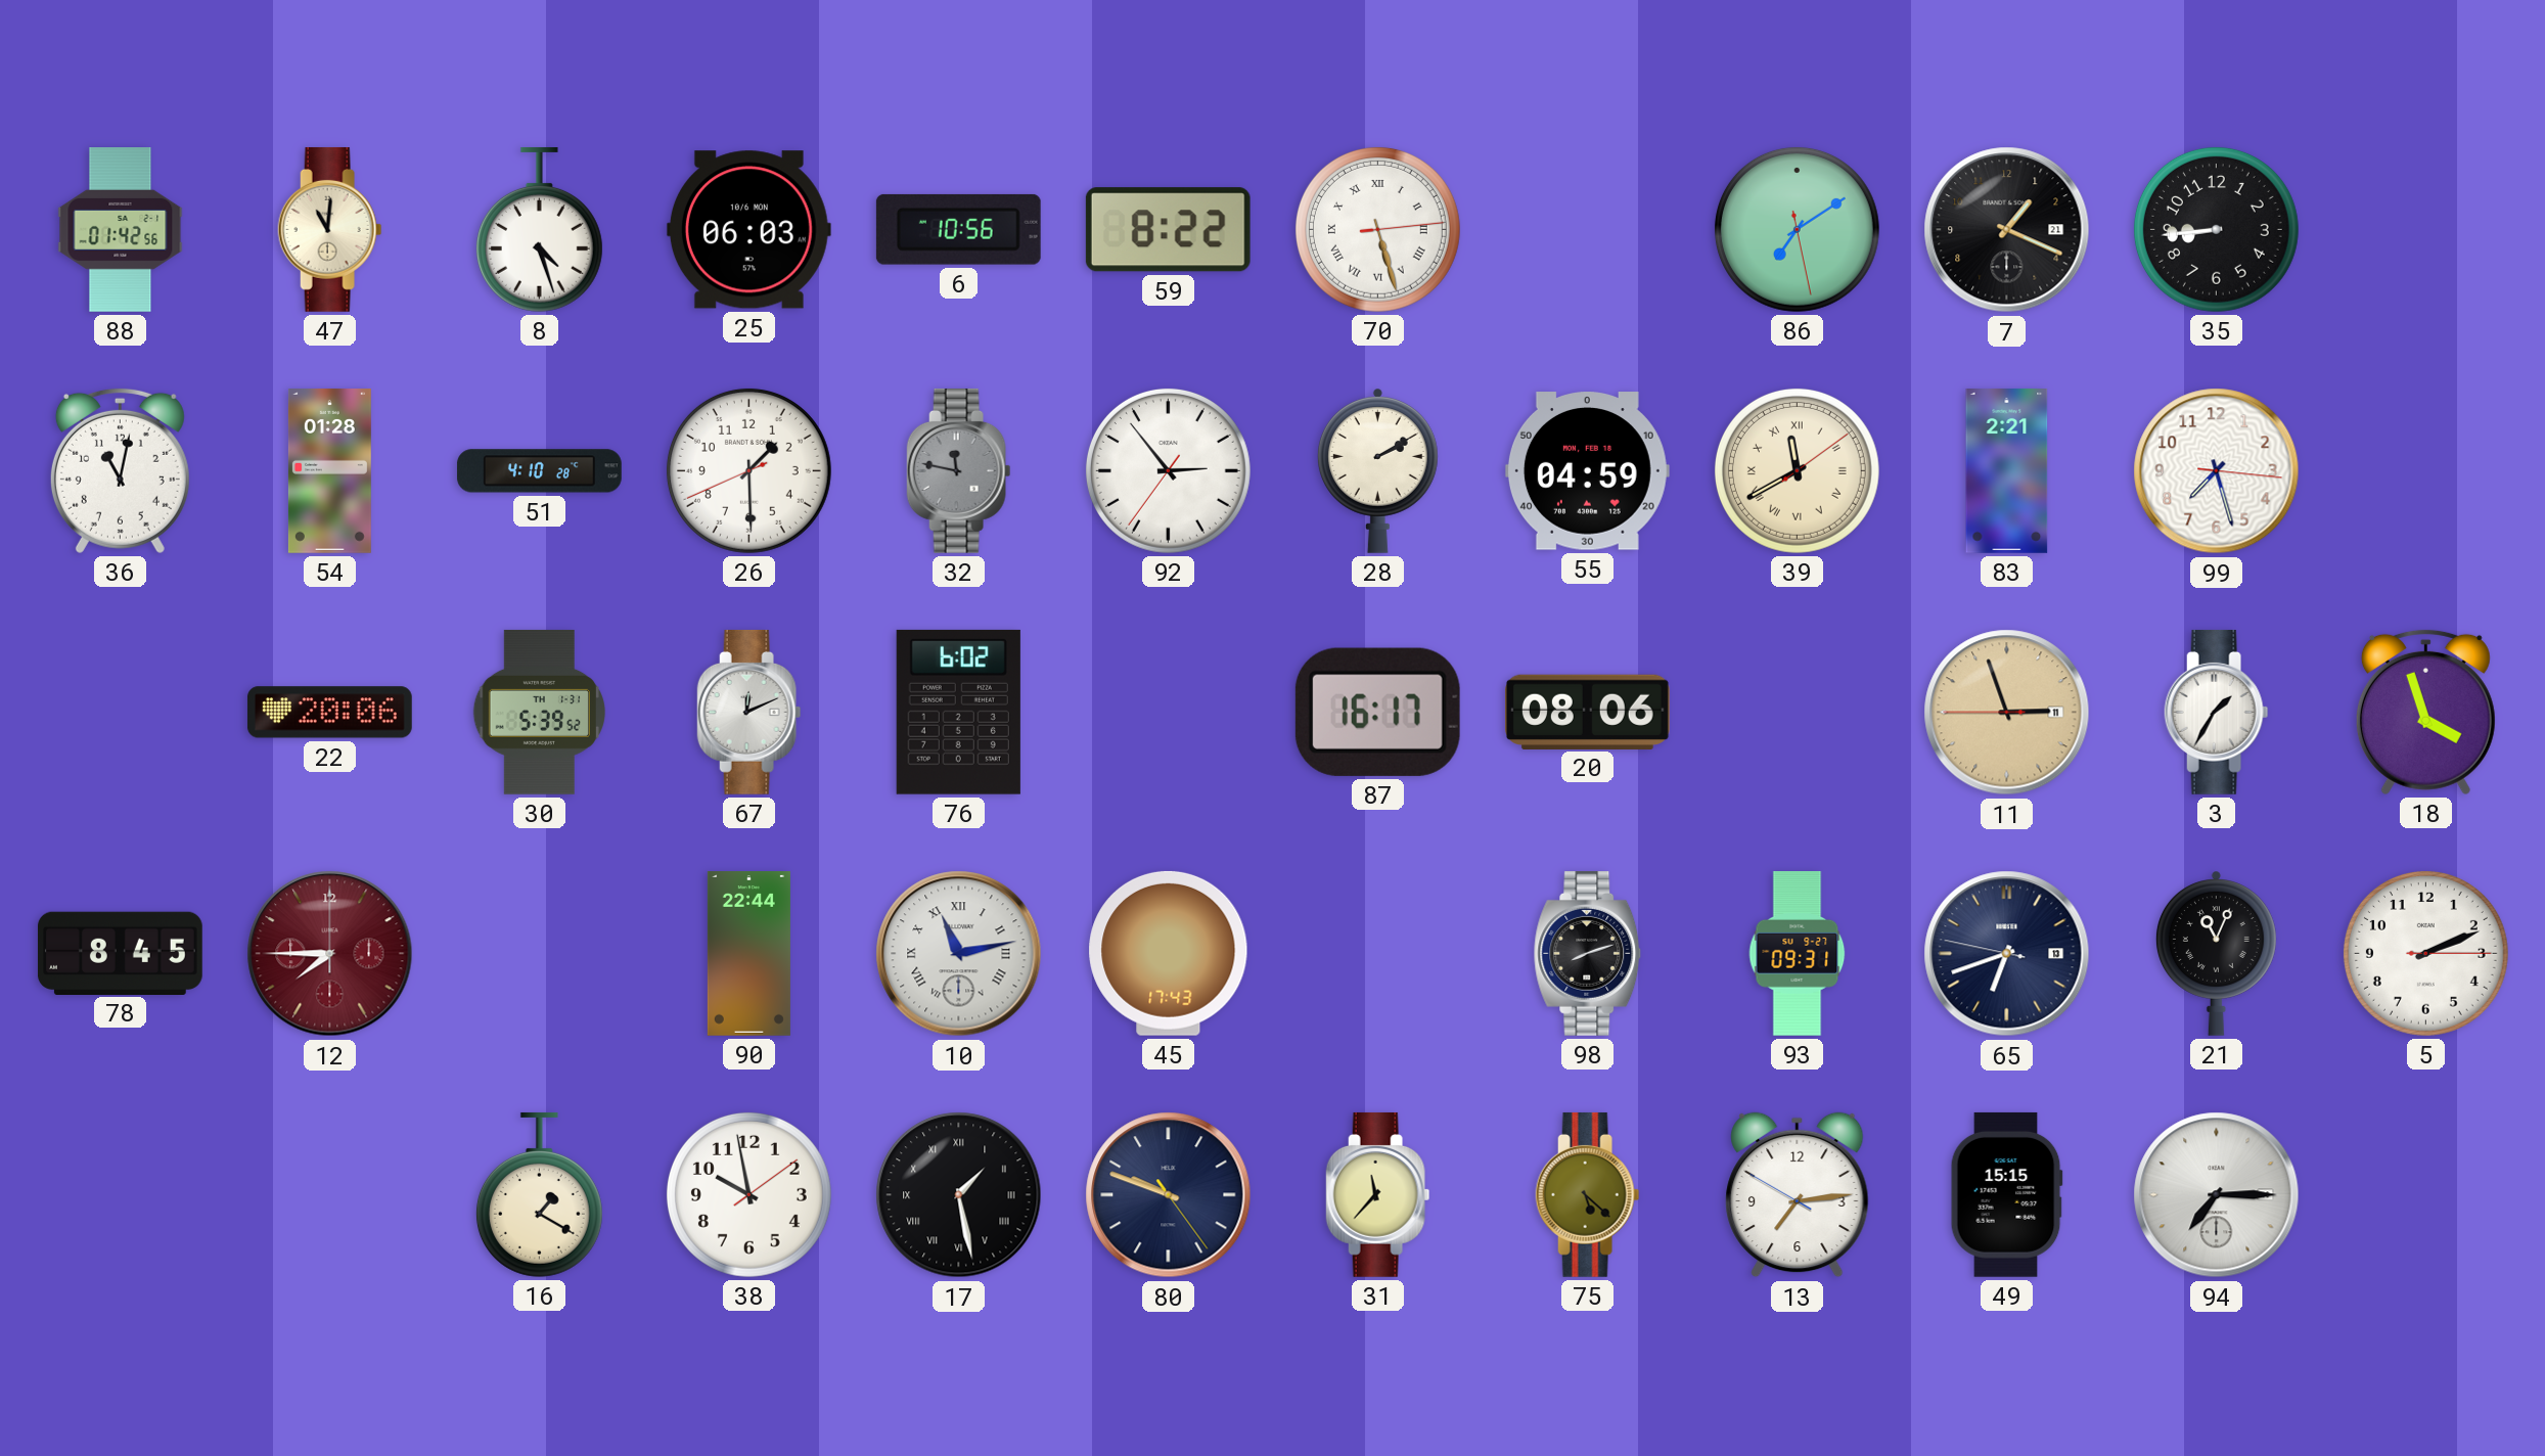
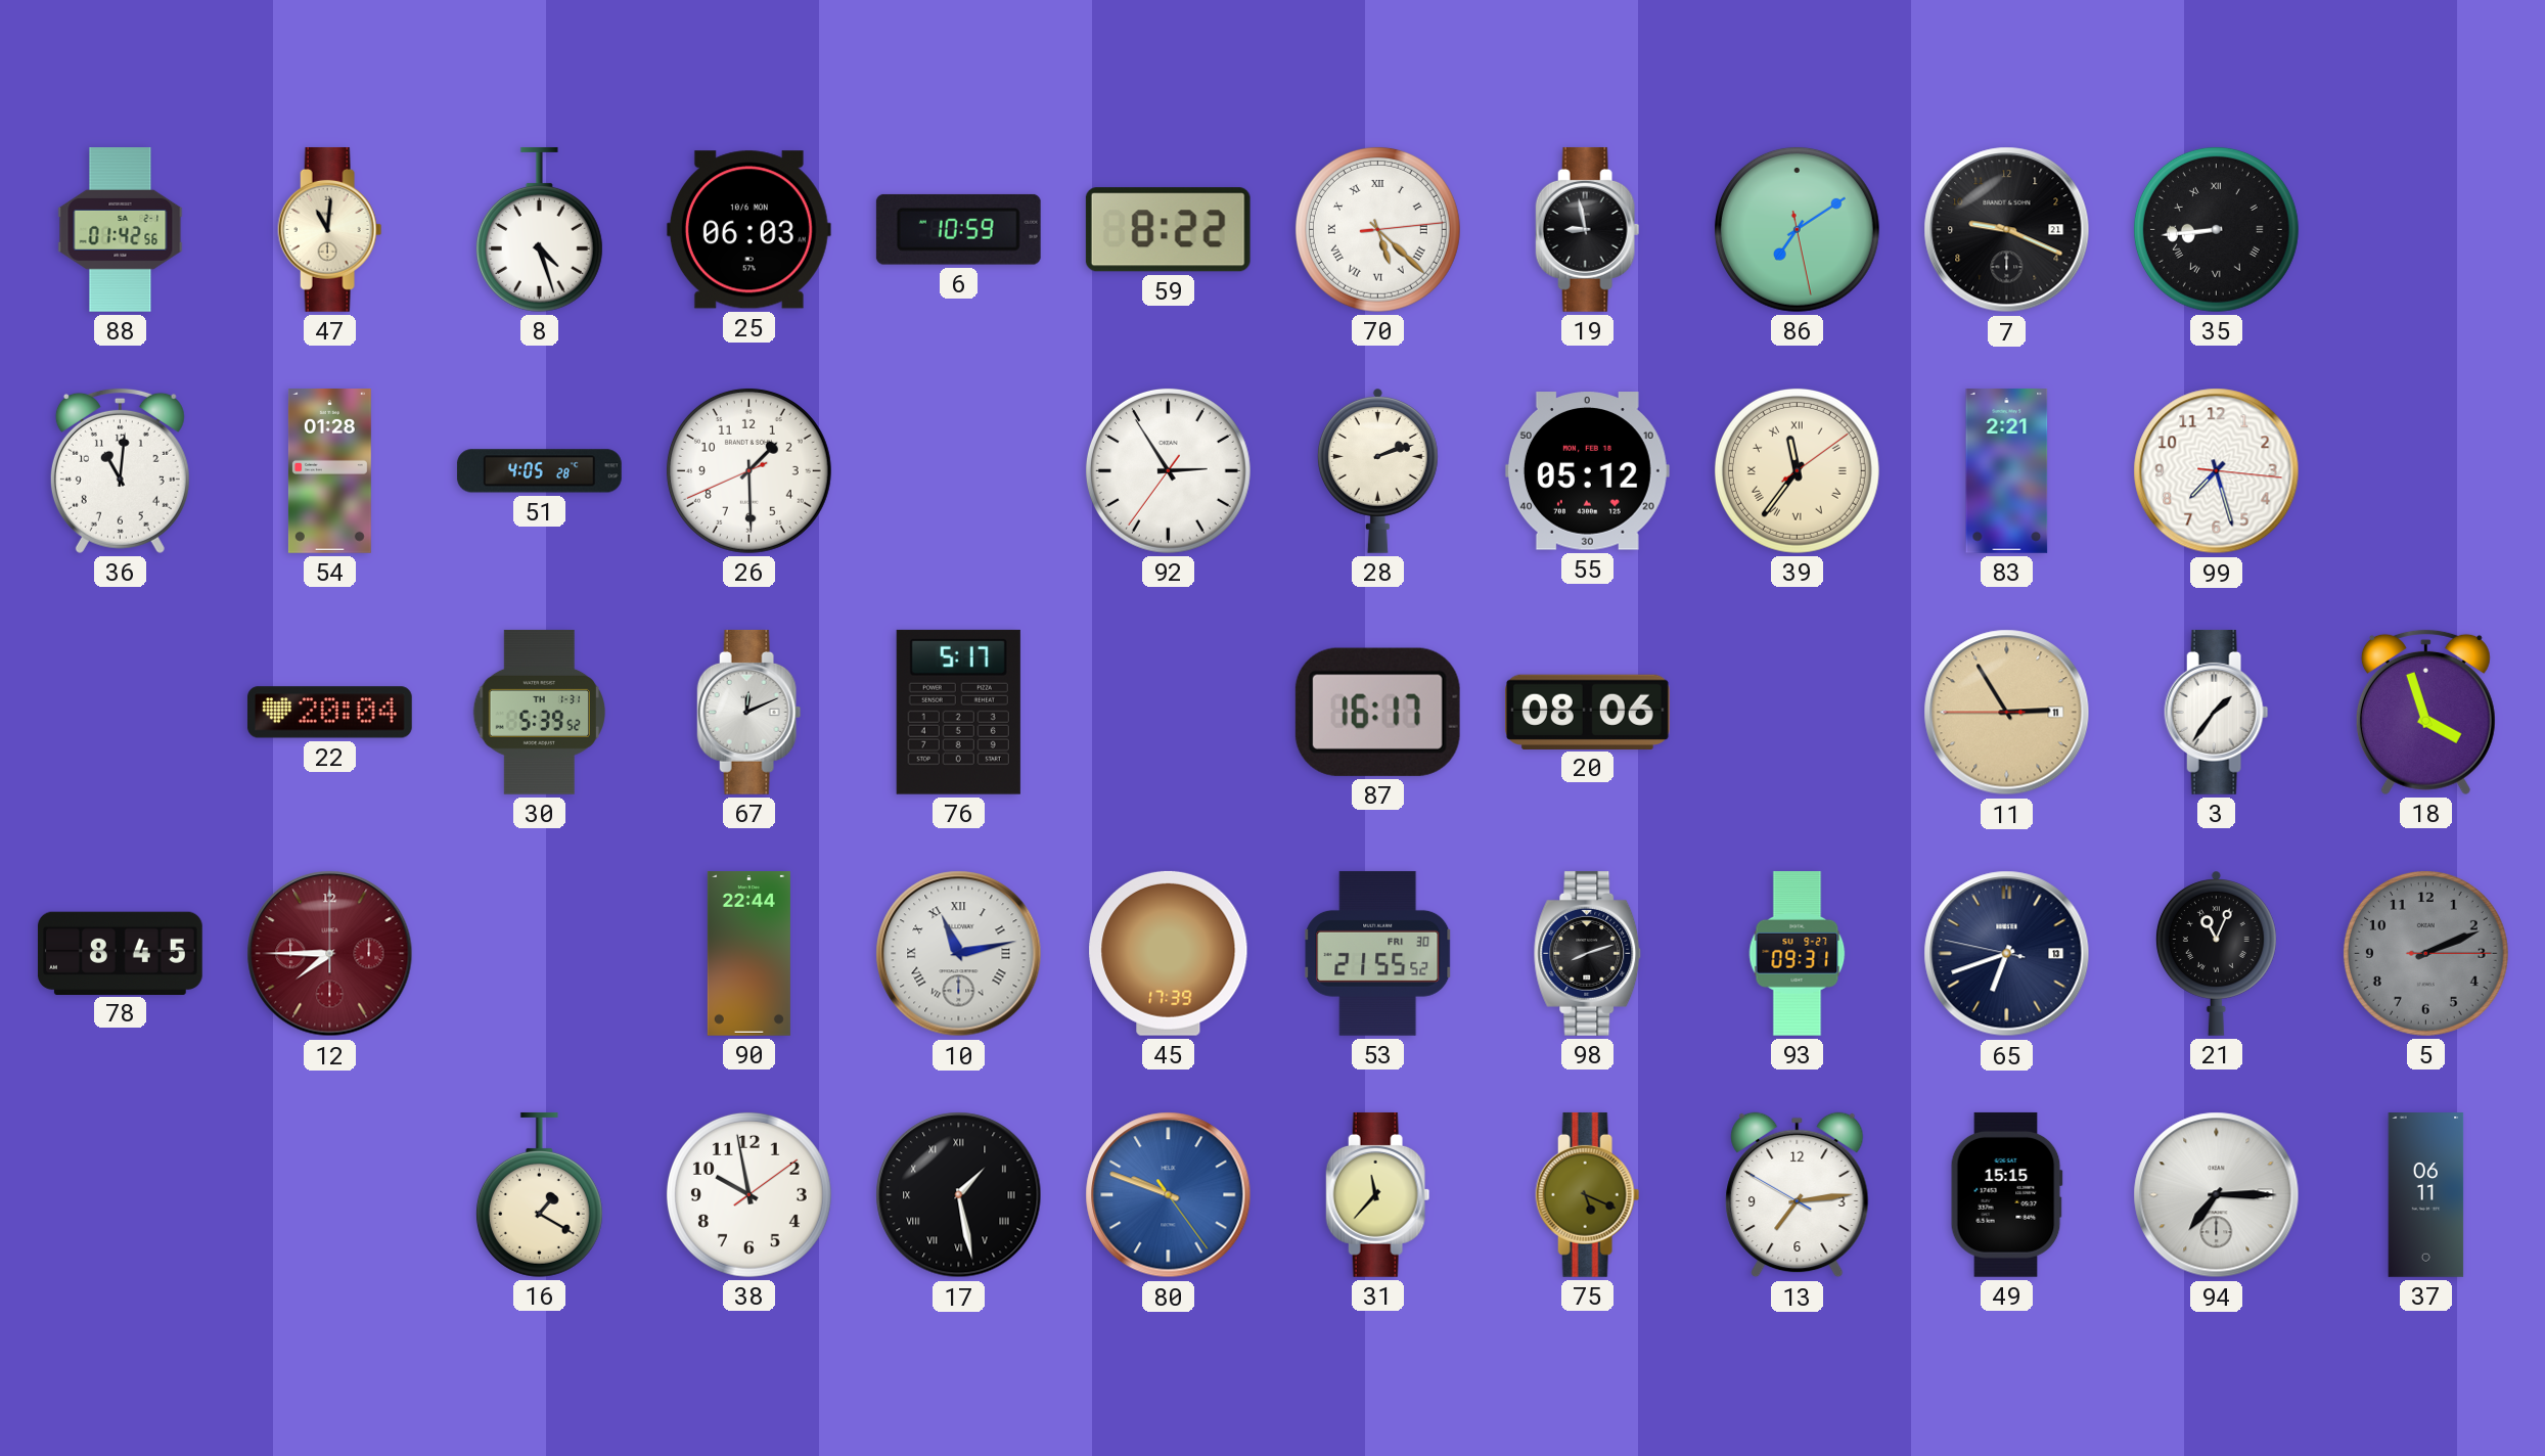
6: 10:56 -> 10:59 (958, 229)
70: 5:27 -> 5:22 (1377, 229)
19: none -> 8:58 (1588, 229)
7: 1:19 -> 9:19 (2007, 230)
35 numerals: Arabic -> Roman (2216, 229)
36: 11:02 -> 11:01 (120, 470)
51: 4:10 -> 4:05 (539, 471)
32: 11:47 -> none (959, 470)
92: 2:53 -> 2:54 (1168, 470)
28: 2:10 -> 2:12 (1377, 470)
55: 04:59 -> 05:12 (1587, 471)
39: 11:40 -> 11:36 (1797, 470)
22: 20:06 -> 20:04 (329, 713)
76: 6:02 -> 5:17 (958, 712)
11: 2:56 -> 2:54 (2007, 713)
3: 1:35 -> 1:36 (2217, 712)
45: 17:43 -> 17:39 (1169, 953)
53: none -> 21:55 (1378, 953)
5 dial: white -> grey (2425, 953)
80 dial: navy -> blue (1169, 1195)
75: 5:22 -> 5:19 (1588, 1194)
37: none -> 06:11 (2426, 1195)
